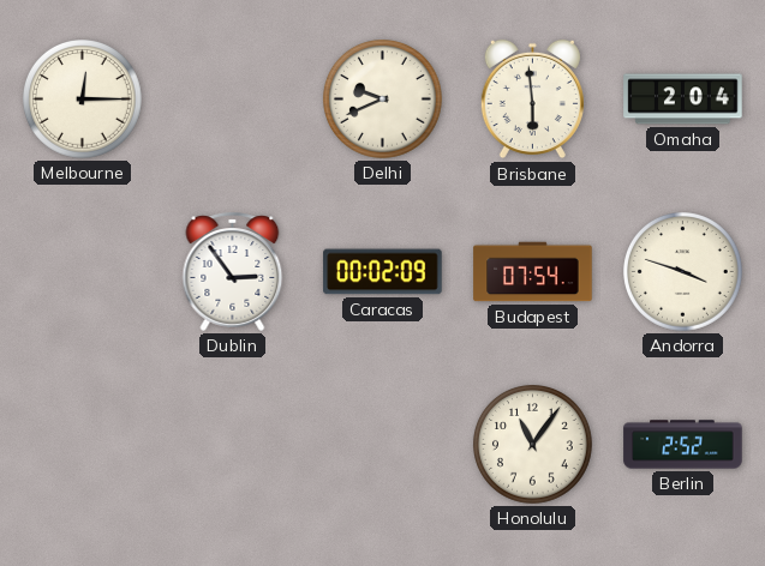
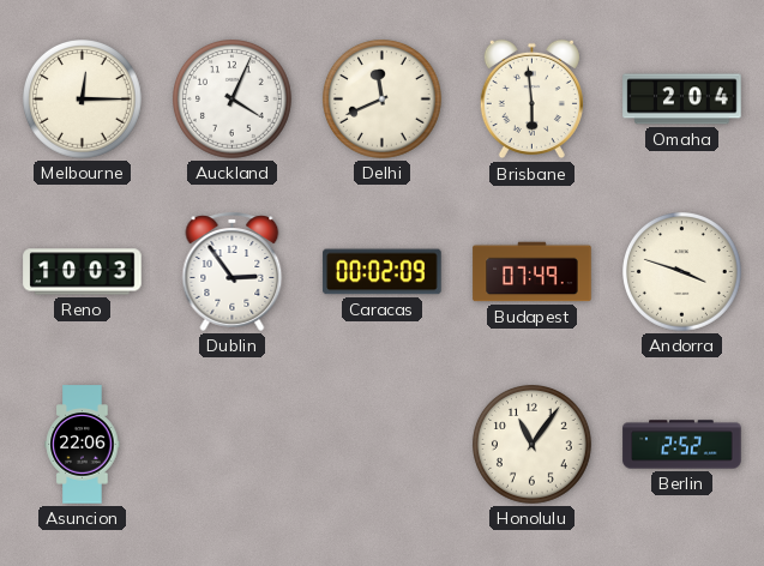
Auckland: none -> 4:04 (233, 100)
Delhi: 9:41 -> 11:41 (383, 100)
Reno: none -> 10:03 (83, 272)
Budapest: 07:54 -> 07:49 (533, 272)
Asuncion: none -> 22:06 (83, 445)
